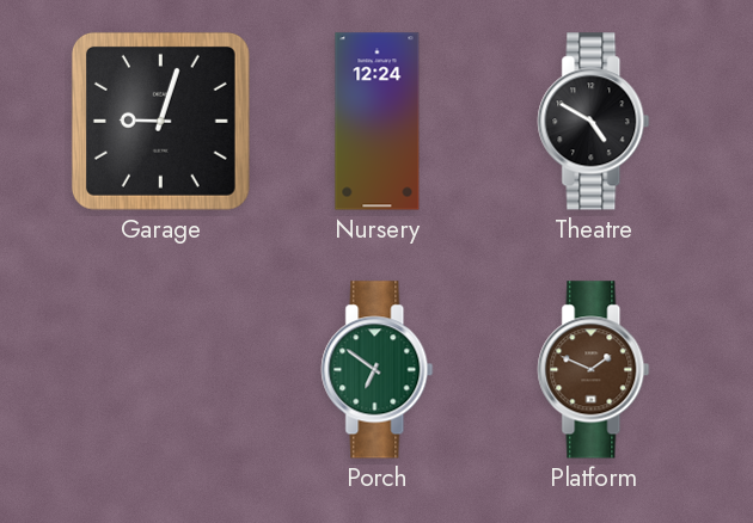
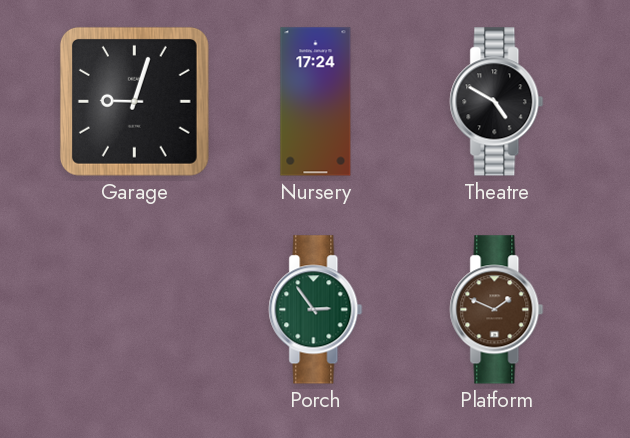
Nursery: 12:24 -> 17:24 (316, 102)
Porch: 6:51 -> 2:54 (316, 310)
